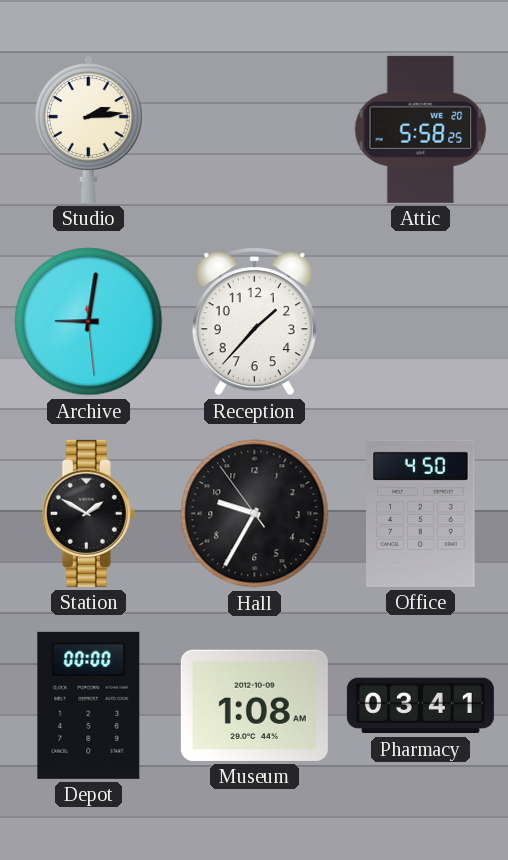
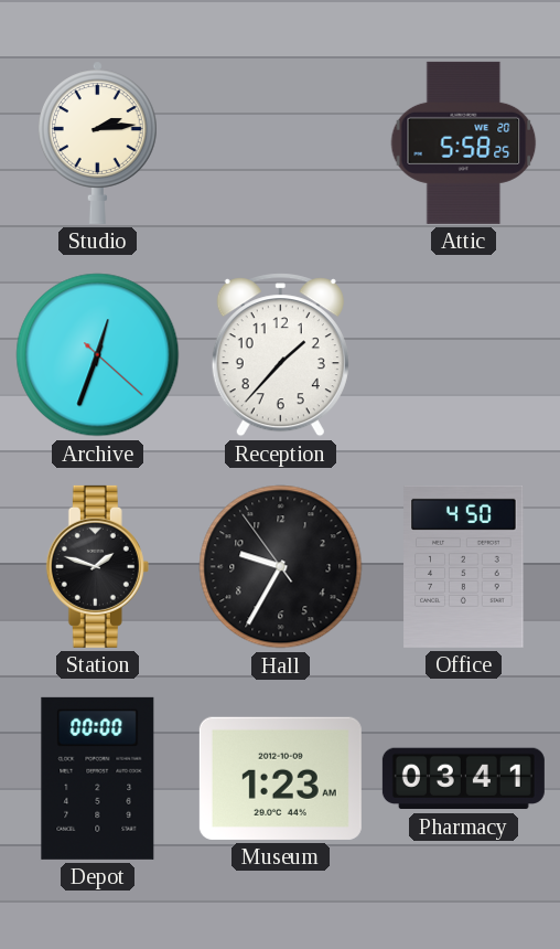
Archive: 9:01 -> 12:33 (98, 355)
Station: 1:50 -> 1:48 (97, 566)
Museum: 1:08 -> 1:23 (280, 778)
